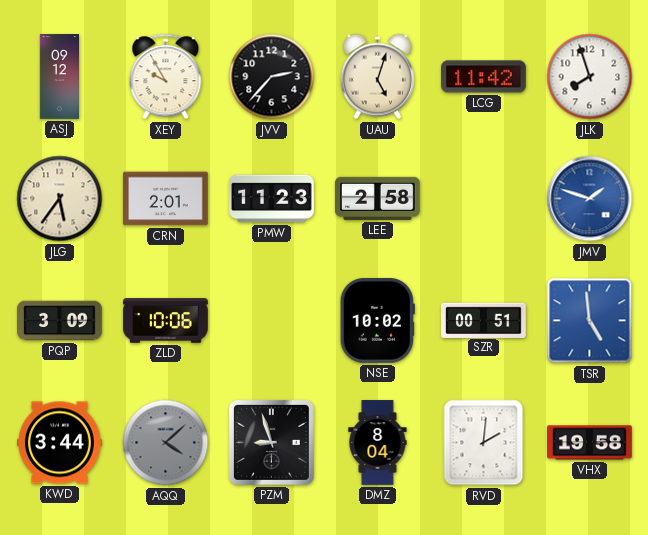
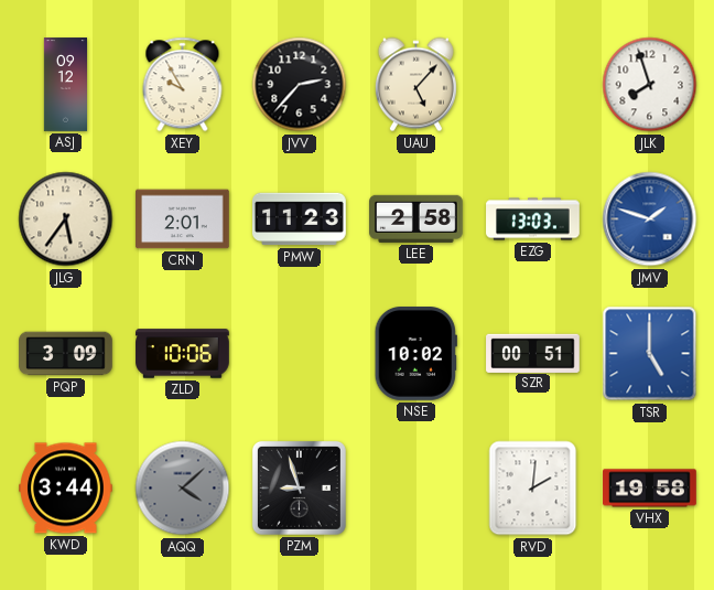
UAU: 5:03 -> 5:07 (415, 85)
LCG: 11:42 -> none (484, 77)
EZG: none -> 13:03 (533, 219)
TSR: 4:59 -> 5:00 (650, 354)
DMZ: 8:04 -> none (378, 443)
